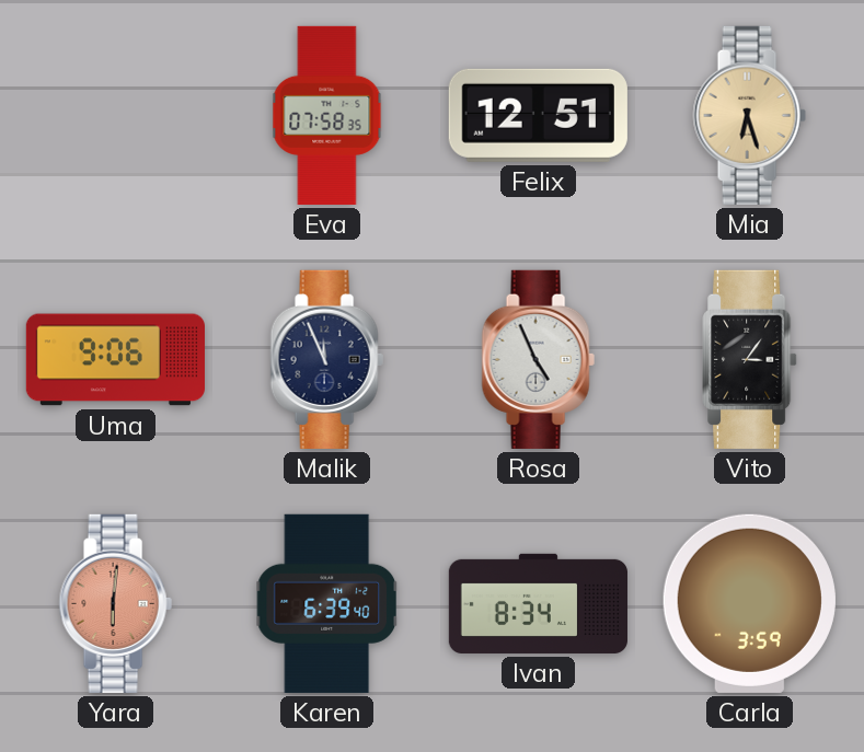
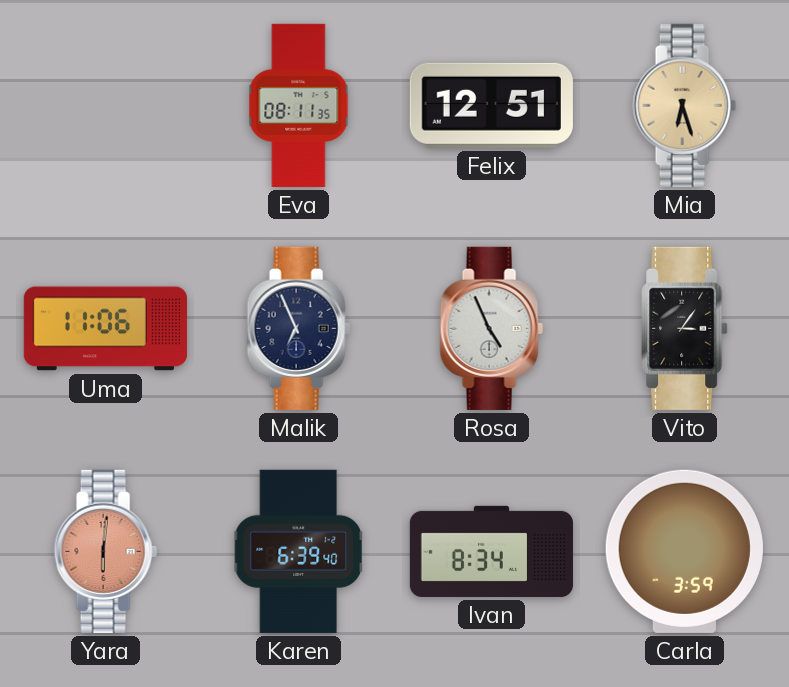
Eva: 07:58 -> 08:11 (299, 105)
Uma: 9:06 -> 11:06 (105, 329)
Malik: 11:56 -> 6:56 (298, 328)
